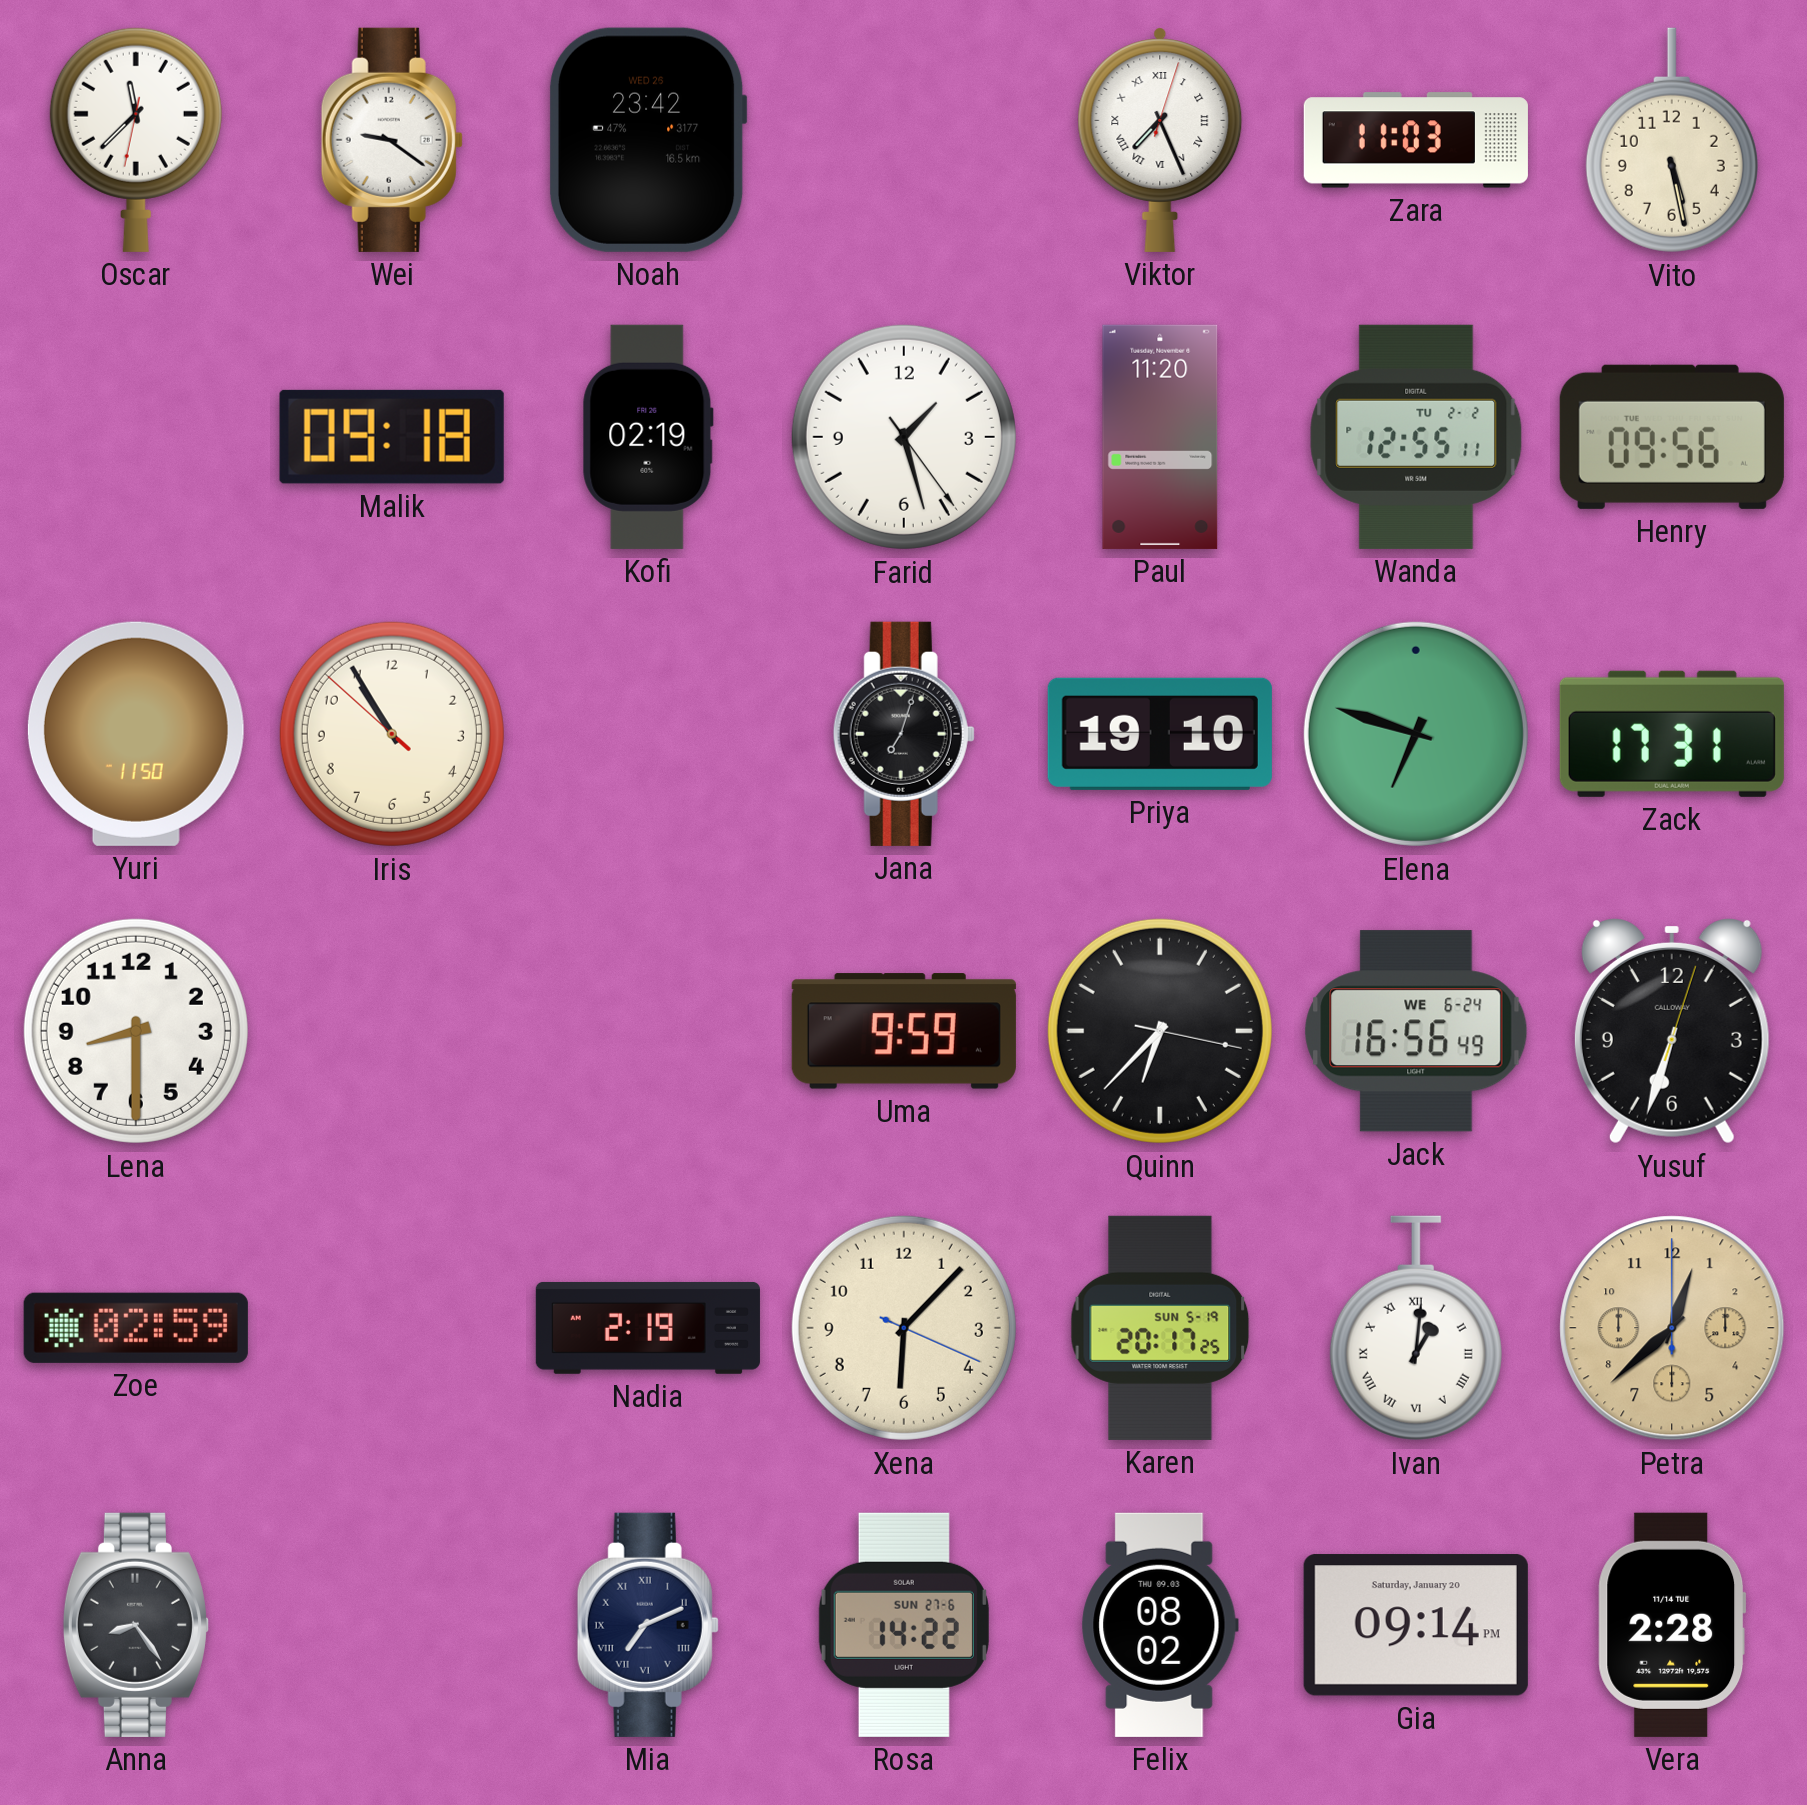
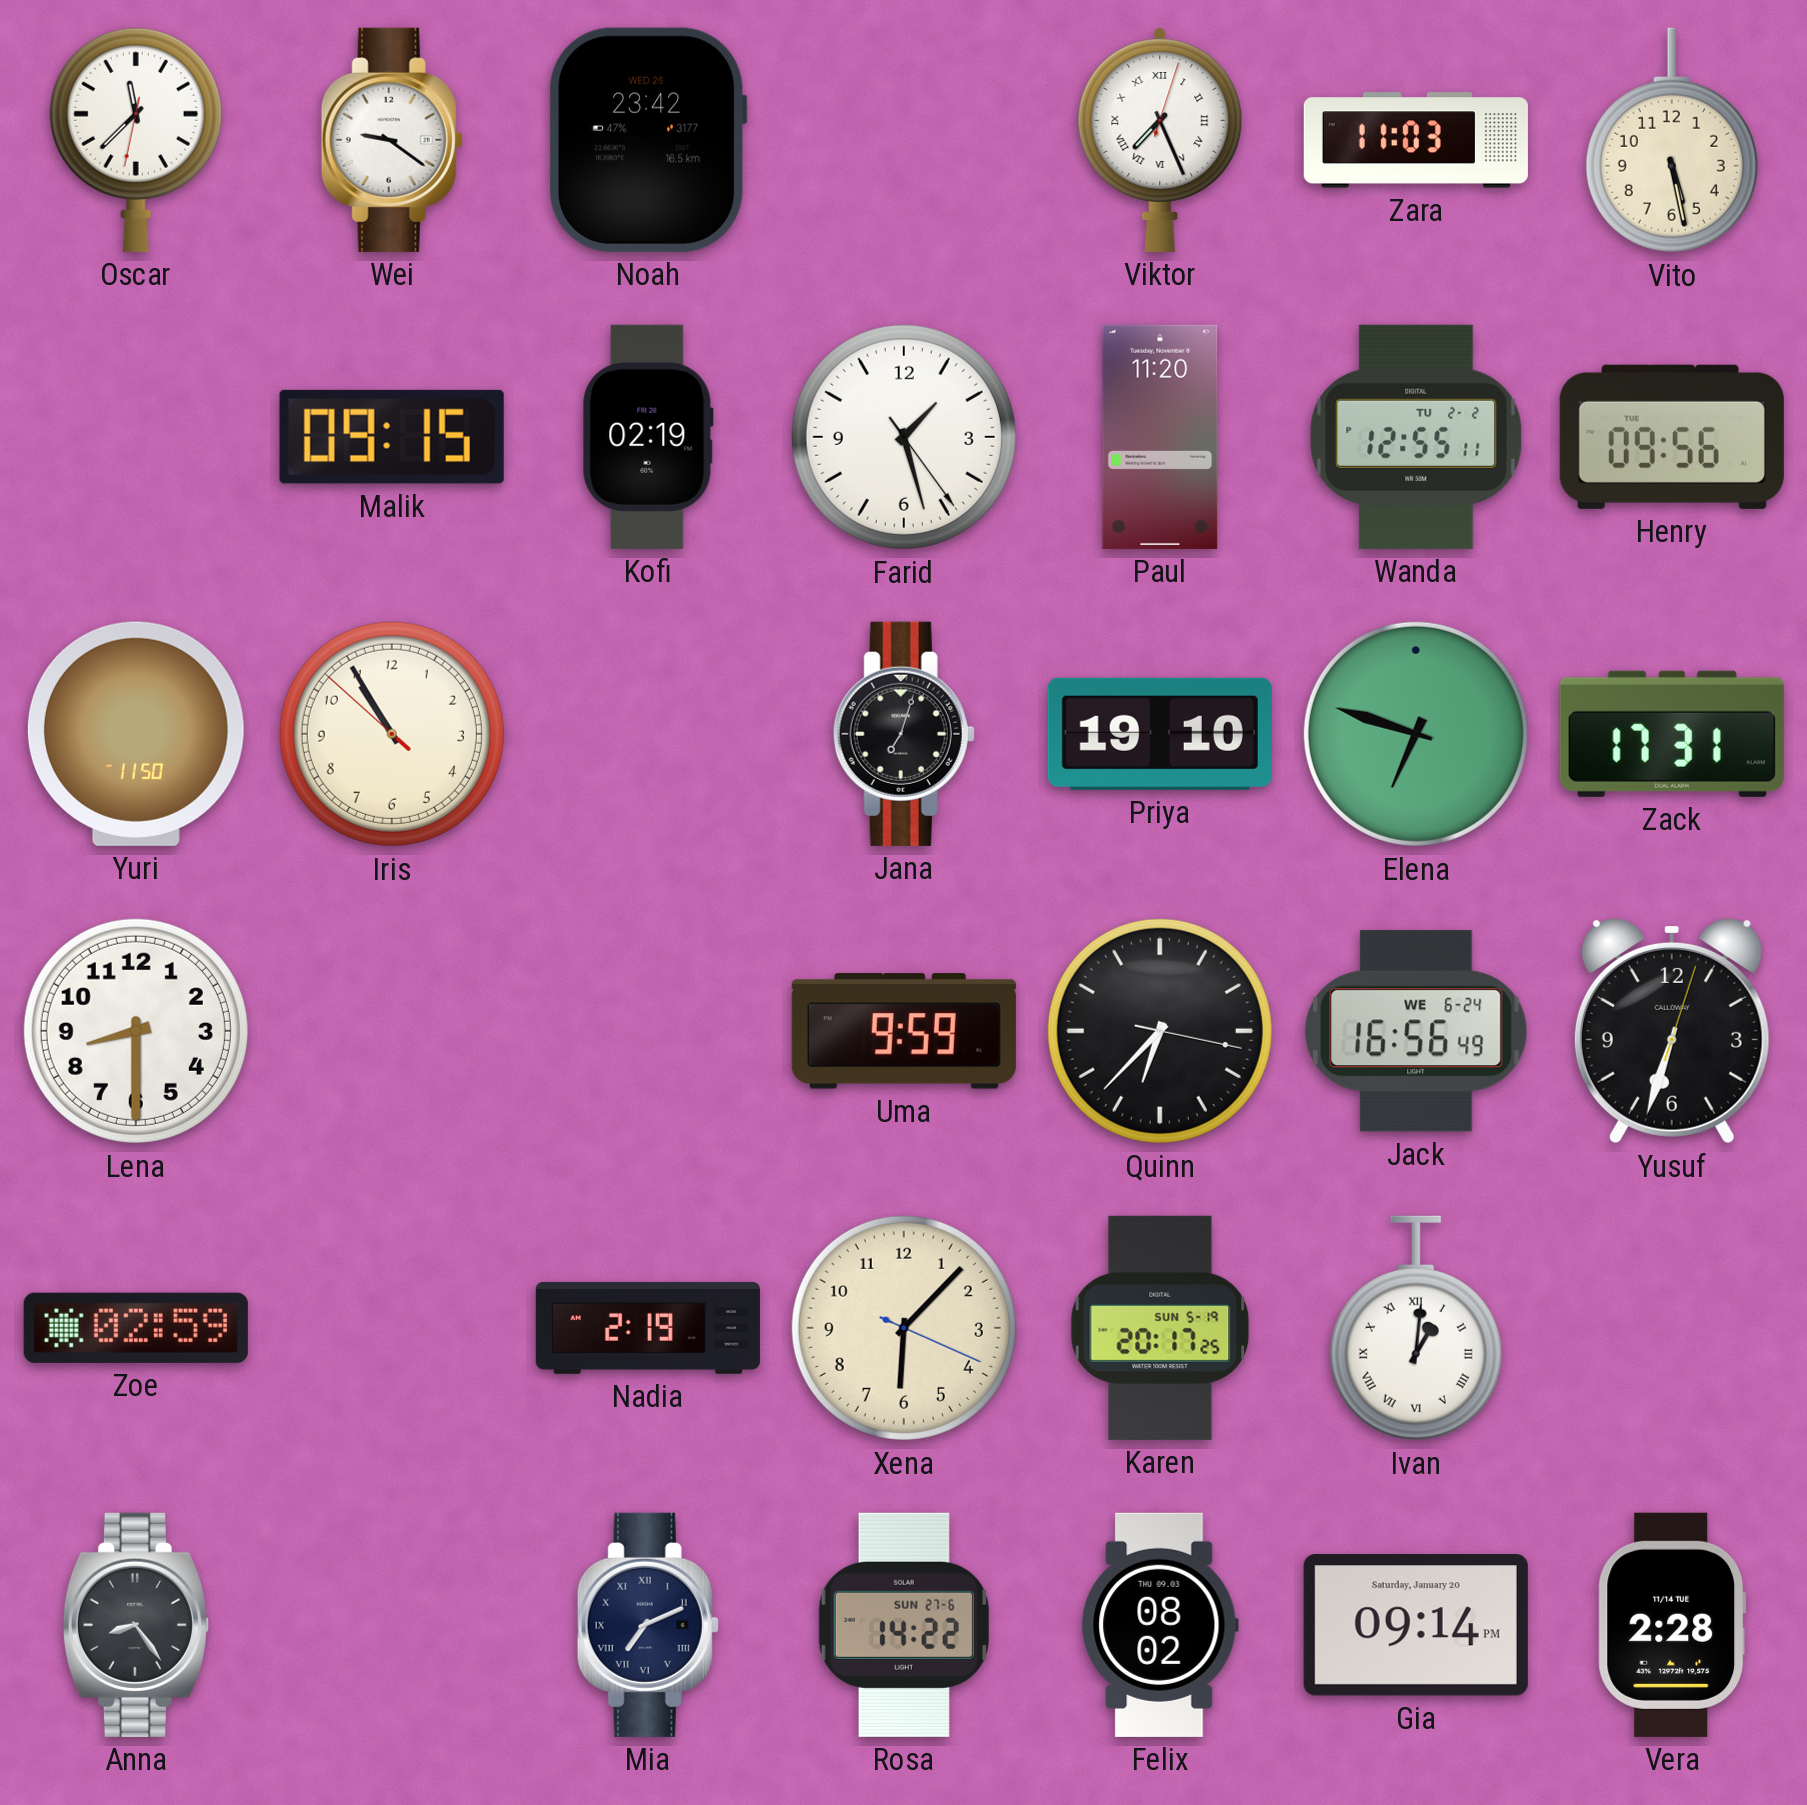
Malik: 09:18 -> 09:15 (392, 437)
Petra: 12:38 -> none (1672, 1328)
